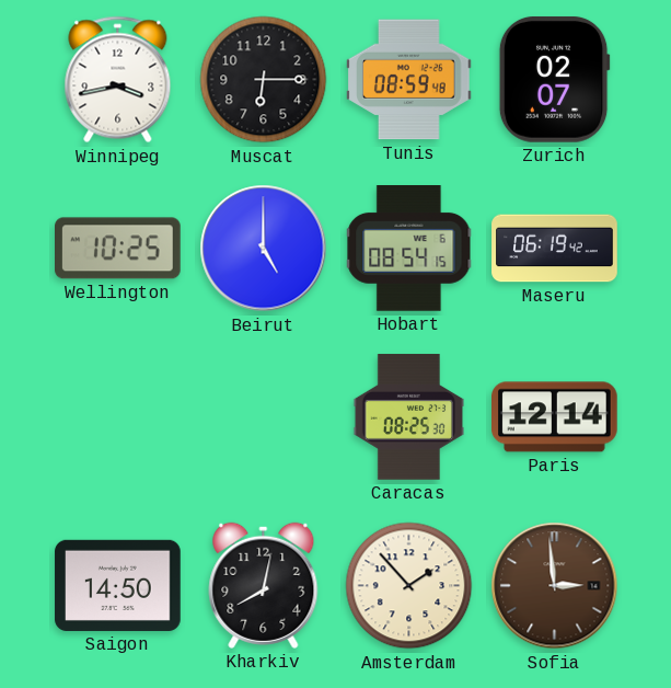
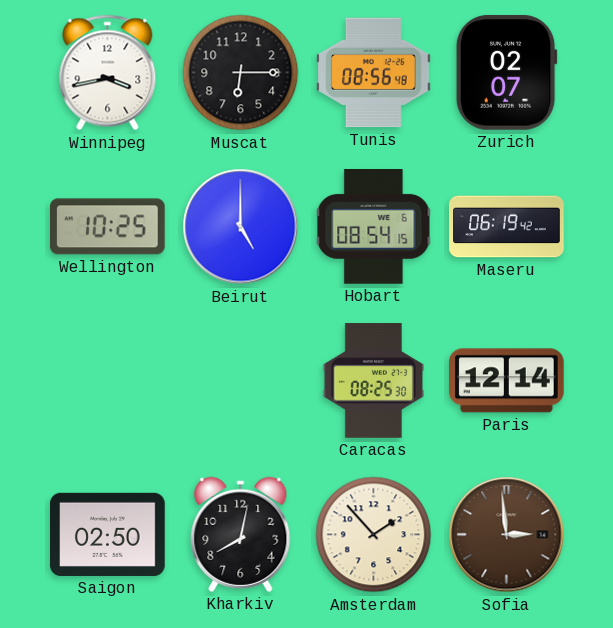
Tunis: 08:59 -> 08:56 (374, 73)
Saigon: 14:50 -> 02:50 (108, 534)
